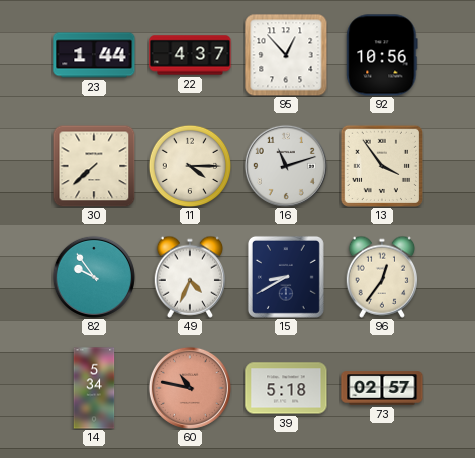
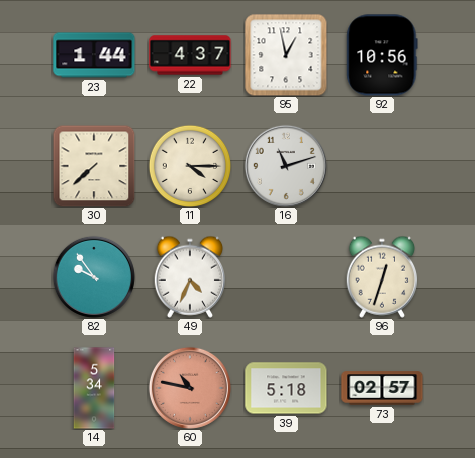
95: 12:53 -> 12:58 (286, 55)
13: 3:54 -> none (381, 165)
15: 8:40 -> none (286, 277)
96: 12:36 -> 12:33 (381, 277)
